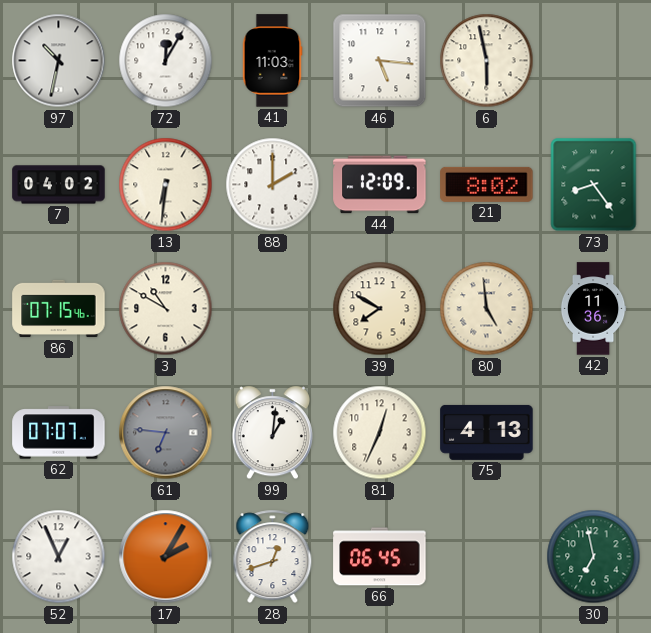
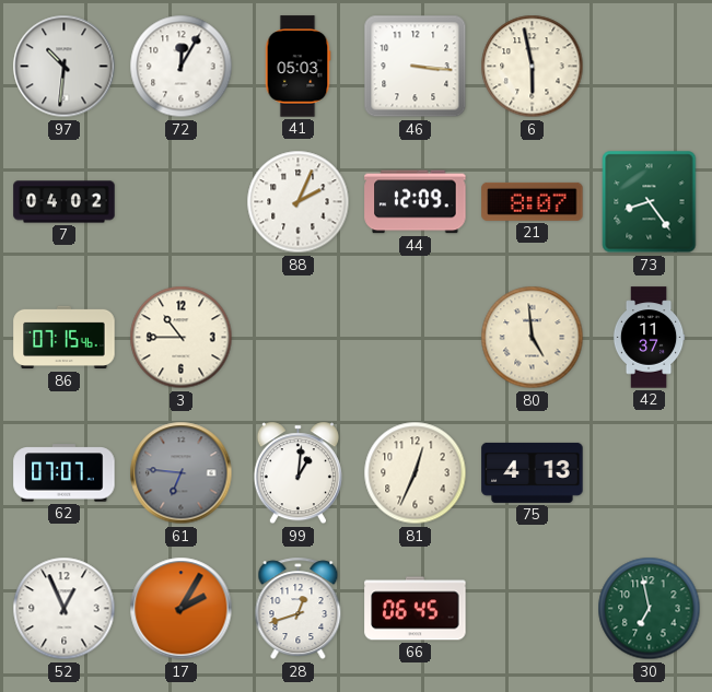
97: 10:32 -> 10:31 (65, 67)
41: 11:03 -> 05:03 (297, 67)
46: 5:16 -> 3:16 (416, 67)
13: 6:31 -> none (166, 185)
88: 2:00 -> 2:04 (299, 202)
21: 8:02 -> 8:07 (533, 201)
3: 10:50 -> 10:45 (182, 338)
39: 7:50 -> none (380, 309)
42: 11:36 -> 11:37 (649, 338)
